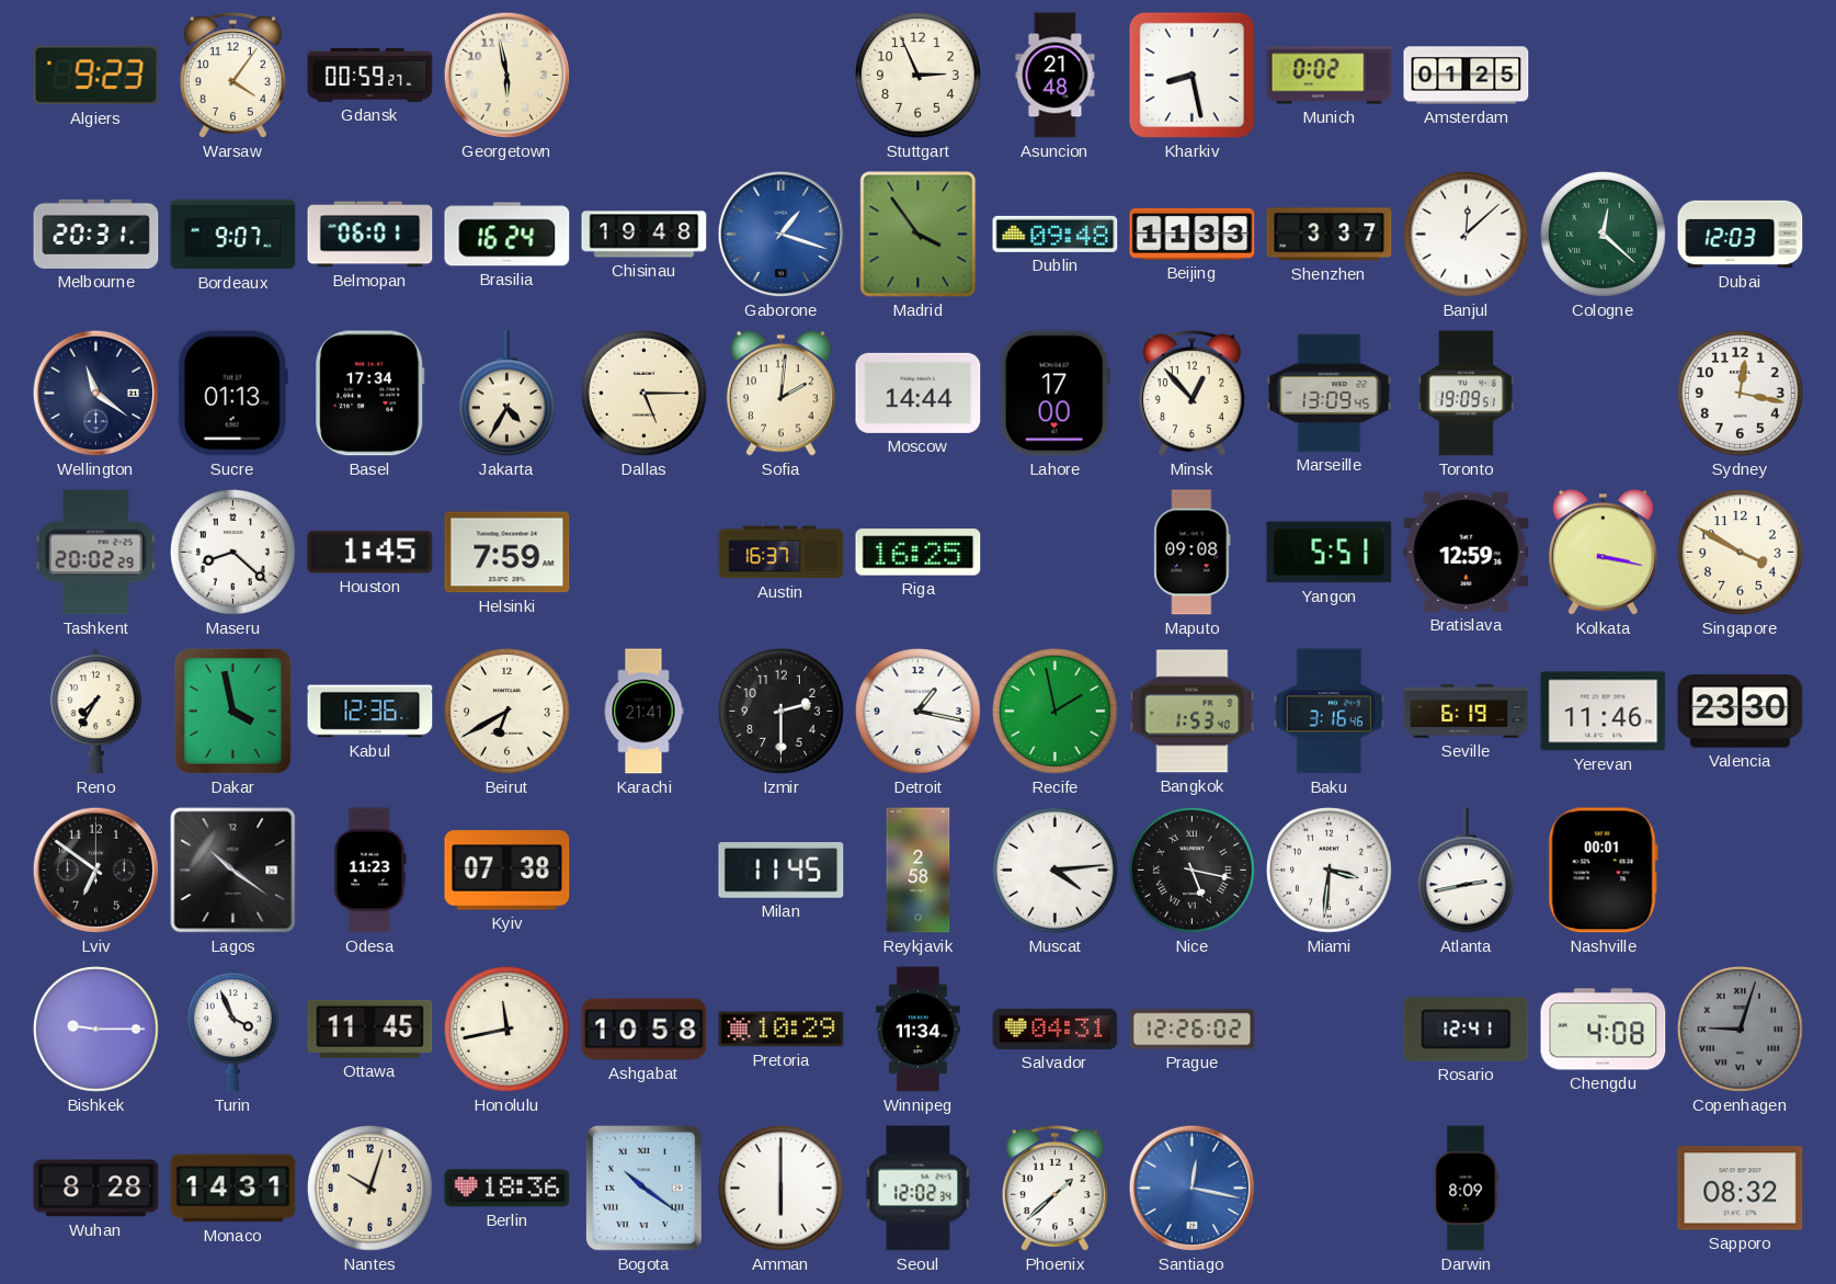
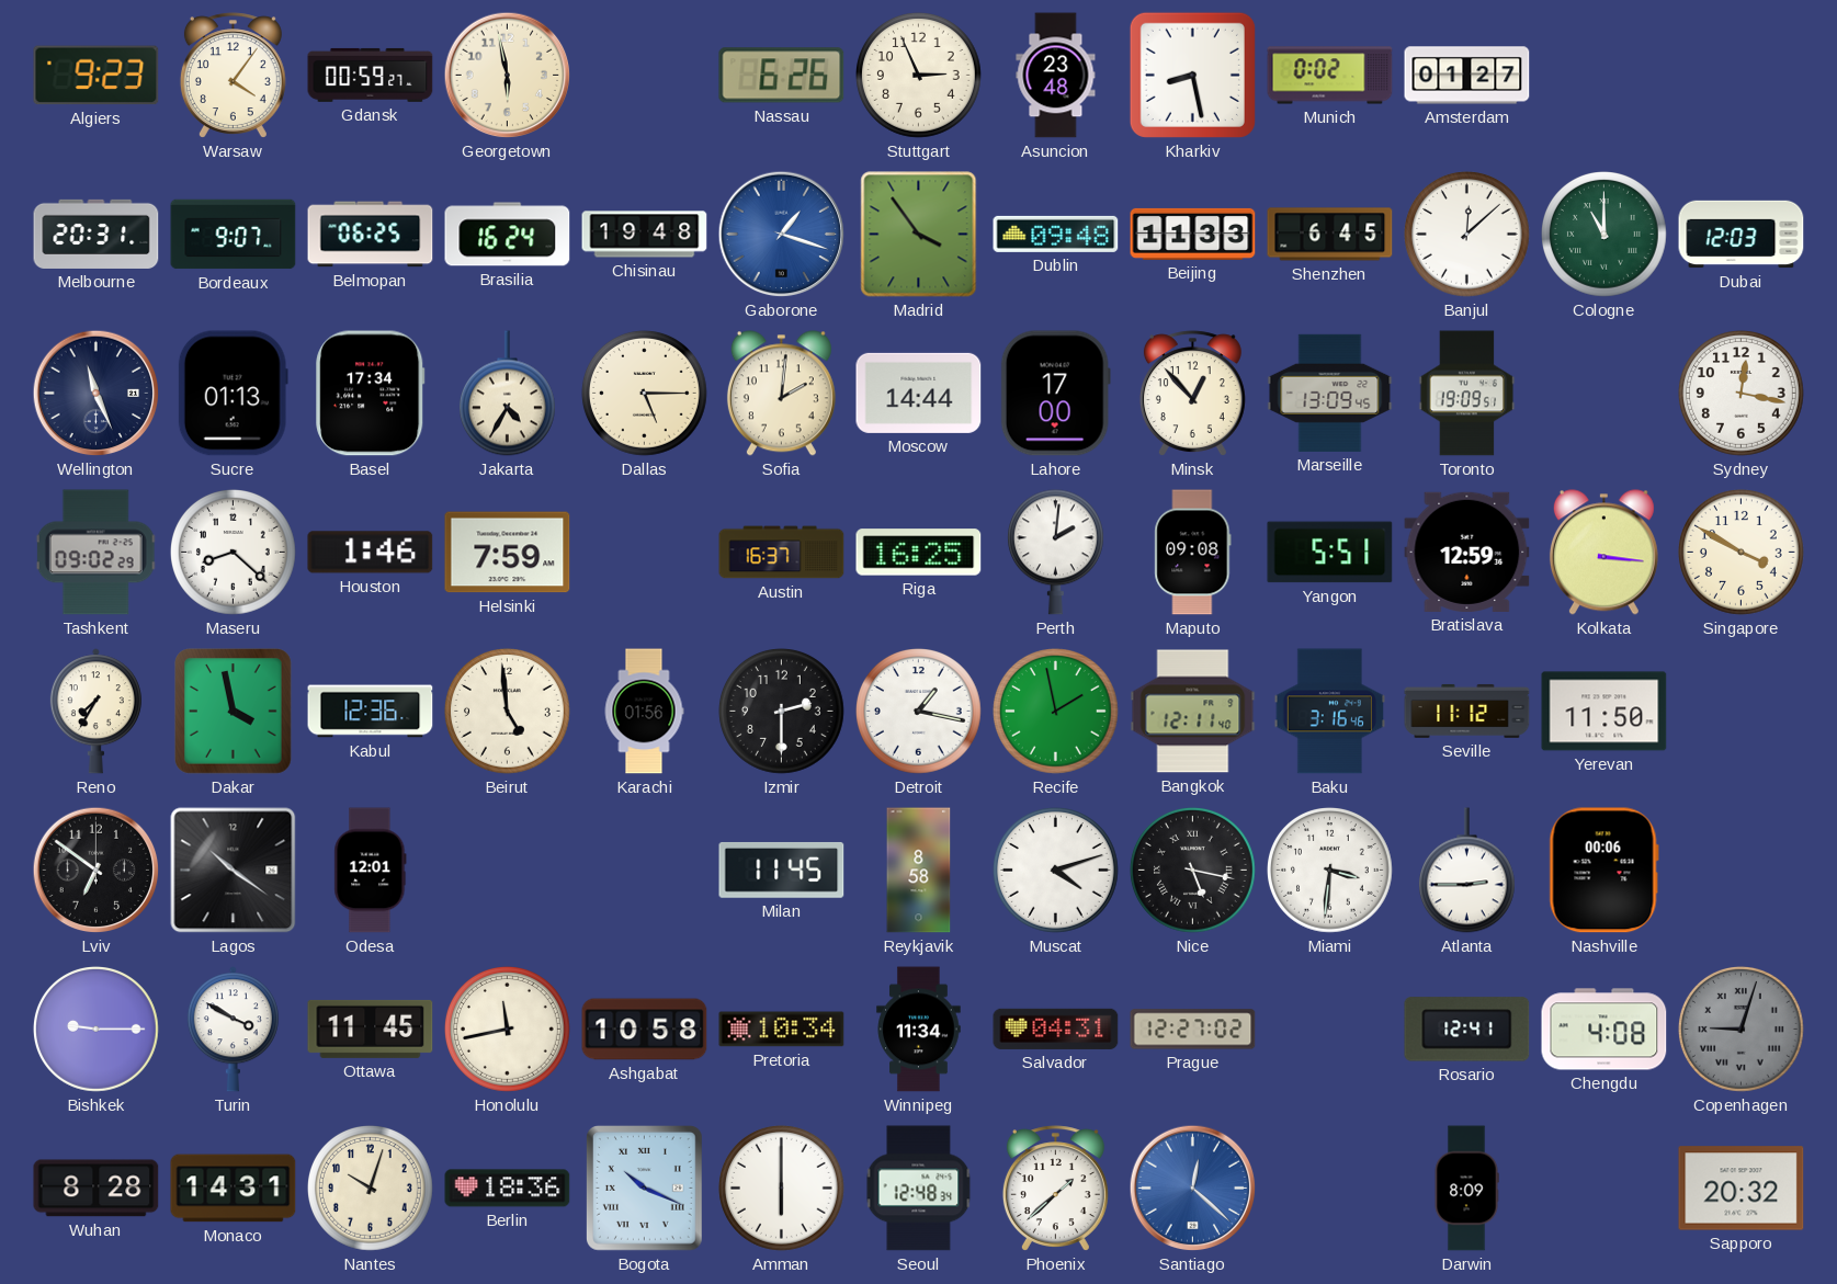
Nassau: none -> 6:26 (782, 76)
Asuncion: 21:48 -> 23:48 (1056, 76)
Amsterdam: 01:25 -> 01:27 (1467, 76)
Belmopan: 06:01 -> 06:25 (371, 235)
Shenzhen: 3:37 -> 6:45 (1330, 235)
Cologne: 12:22 -> 11:00 (1604, 235)
Wellington: 11:21 -> 11:26 (97, 394)
Tashkent: 20:02 -> 09:02 (97, 553)
Houston: 1:45 -> 1:46 (371, 553)
Perth: none -> 2:01 (1055, 553)
Kolkata: 3:17 -> 3:16 (1603, 553)
Beirut: 6:40 -> 4:59 (508, 712)
Karachi: 21:41 -> 01:56 (644, 712)
Bangkok: 1:53 -> 12:11 (1193, 712)
Seville: 6:19 -> 11:12 (1467, 711)
Yerevan: 11:46 -> 11:50 (1604, 712)
Valencia: 23:30 -> none (1741, 712)
Odesa: 11:23 -> 12:01 (371, 871)
Kyiv: 07:38 -> none (508, 871)
Reykjavik: 2:58 -> 8:58 (919, 871)
Muscat: 4:14 -> 4:12 (1056, 871)
Atlanta: 2:43 -> 2:45 (1466, 871)
Nashville: 00:01 -> 00:06 (1603, 871)
Turin: 3:56 -> 3:50 (233, 1030)
Pretoria: 10:29 -> 10:34 (782, 1030)
Prague: 12:26 -> 12:27 (1193, 1030)
Bogota: 10:21 -> 10:19 (644, 1189)
Seoul: 12:02 -> 12:48 (919, 1189)
Santiago: 12:17 -> 12:22 (1193, 1189)
Sapporo: 08:32 -> 20:32 (1742, 1189)
